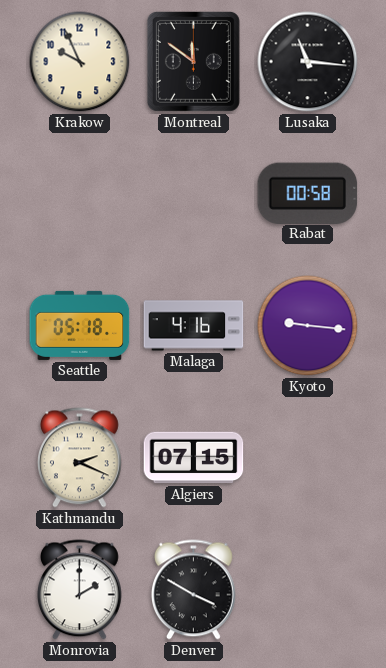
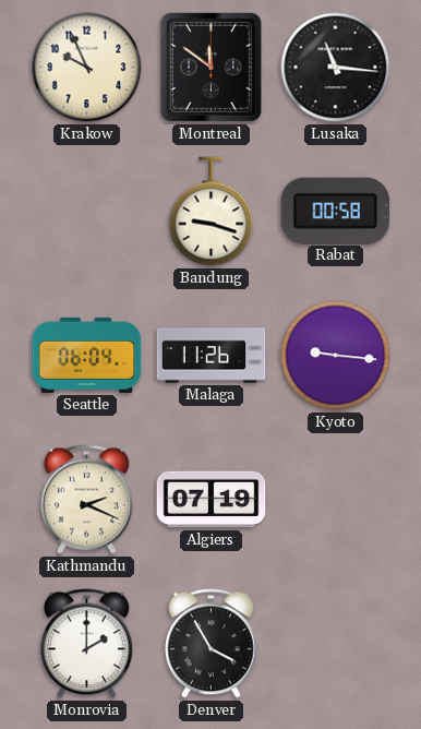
Bandung: none -> 9:18 (212, 212)
Seattle: 05:18 -> 06:04 (87, 355)
Malaga: 4:16 -> 11:26 (212, 356)
Algiers: 07:15 -> 07:19 (212, 500)
Denver: 3:50 -> 3:55 (212, 644)
